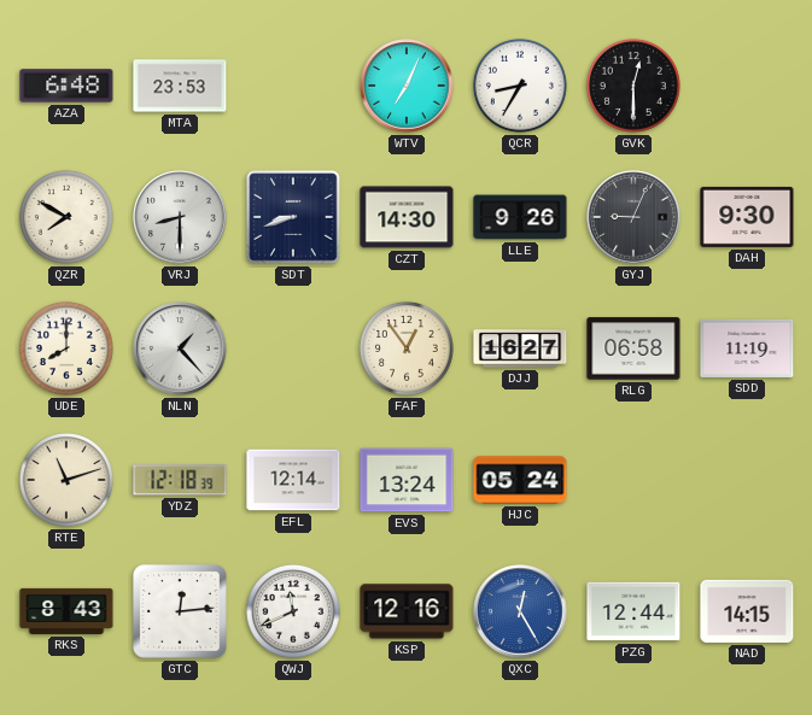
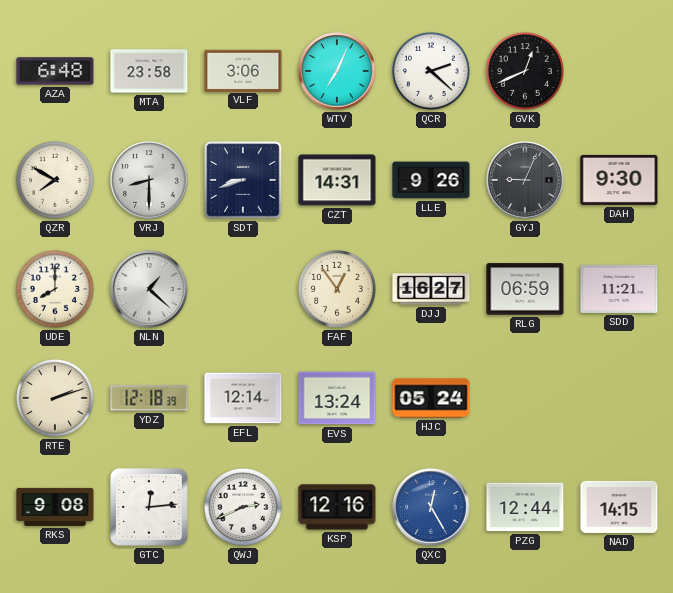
MTA: 23:53 -> 23:58 (149, 71)
VLF: none -> 3:06 (243, 70)
QCR: 8:35 -> 2:22 (431, 71)
GVK: 12:30 -> 12:41 (525, 71)
CZT: 14:30 -> 14:31 (337, 180)
NLN: 1:23 -> 1:22 (149, 289)
RLG: 06:58 -> 06:59 (525, 289)
SDD: 11:19 -> 11:21 (619, 289)
RTE: 11:12 -> 2:12 (55, 398)
RKS: 8:43 -> 9:08 (55, 507)
QWJ: 11:41 -> 2:41 (243, 507)
